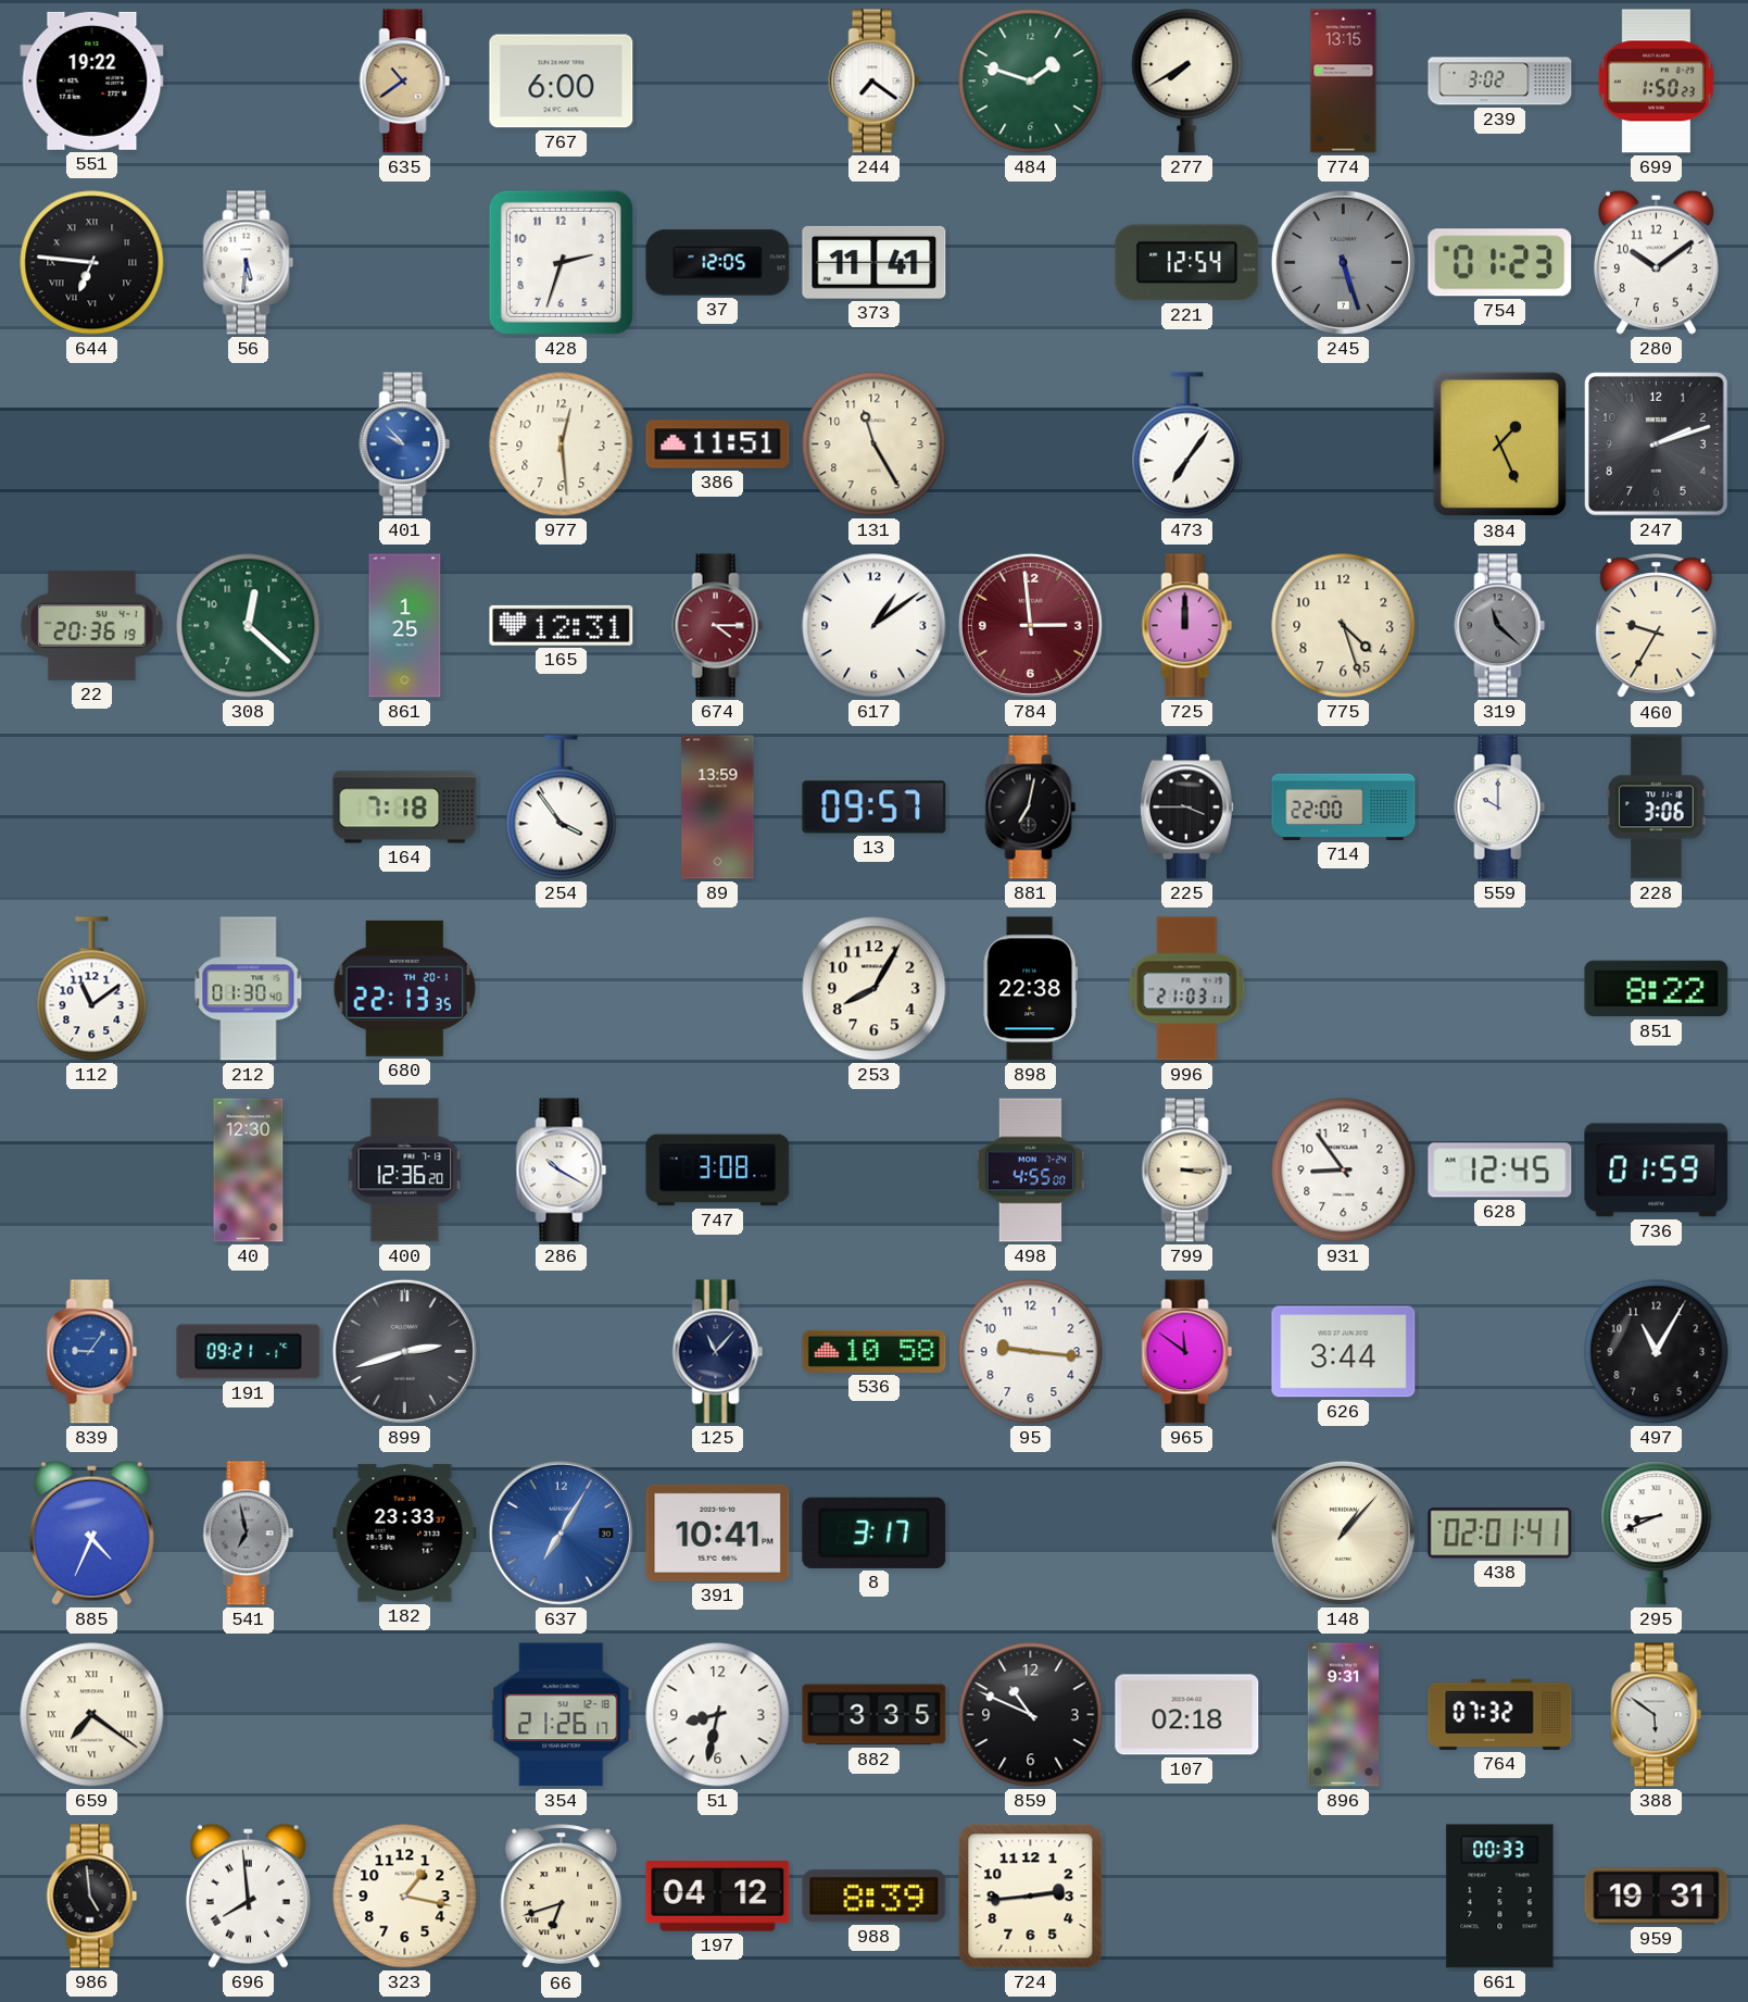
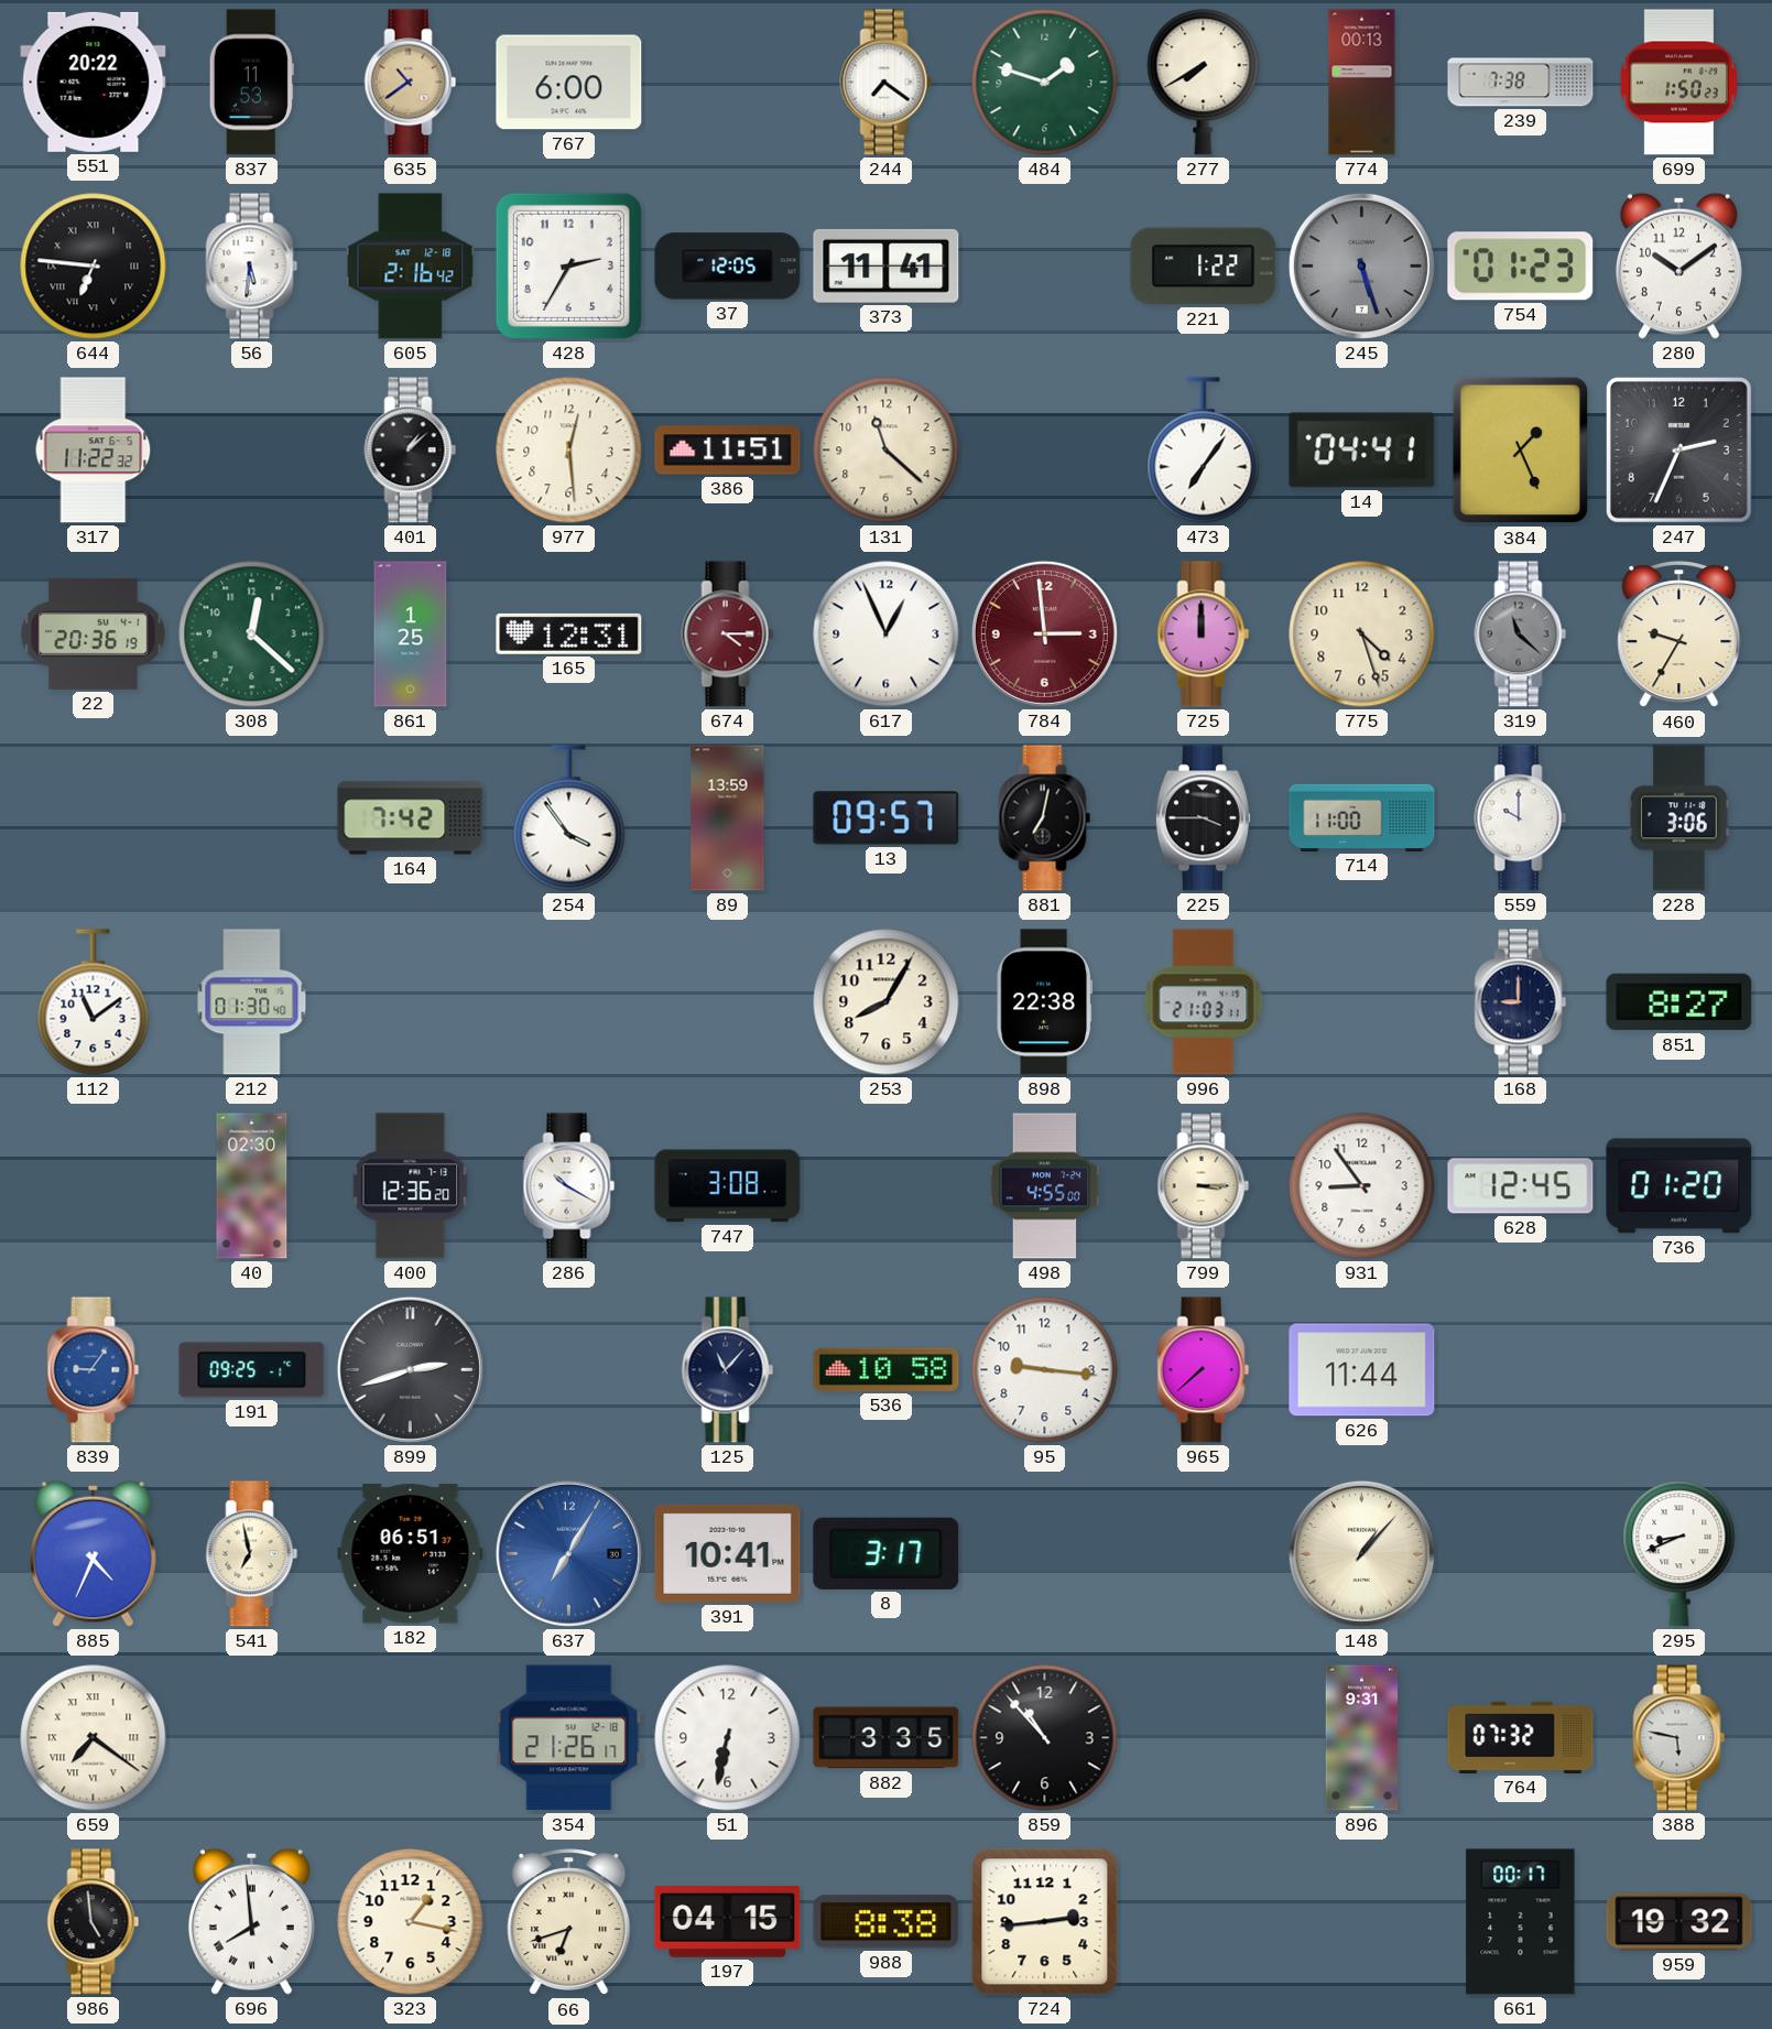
551: 19:22 -> 20:22 (94, 82)
837: none -> 11:53 (251, 83)
774: 13:15 -> 00:13 (1362, 83)
239: 3:02 -> 7:38 (1521, 83)
605: none -> 2:16 (411, 267)
428: 2:33 -> 2:35 (568, 265)
221: 12:54 -> 1:22 (1204, 267)
317: none -> 11:22 (94, 451)
401: 9:53 -> 1:08 (411, 451)
401 dial: blue -> black (411, 451)
131: 11:25 -> 11:22 (887, 451)
14: none -> 04:41 (1362, 451)
247: 2:12 -> 2:34 (1679, 451)
617: 1:09 -> 12:56 (887, 634)
164: 7:18 -> 7:42 (411, 818)
714: 22:00 -> 11:00 (1362, 817)
680: 22:13 -> none (404, 988)
168: none -> 9:00 (1521, 1002)
851: 8:22 -> 8:27 (1679, 1002)
40: 12:30 -> 02:30 (252, 1186)
736: 01:59 -> 01:20 (1679, 1186)
191: 09:21 -> 09:25 (252, 1370)
965: 11:51 -> 7:38 (1204, 1370)
626: 3:44 -> 11:44 (1362, 1370)
497: 11:05 -> none (1657, 1352)
541 dial: grey -> cream (252, 1554)
182: 23:33 -> 06:51 (411, 1554)
438: 02:01 -> none (1500, 1534)
51: 8:32 -> 6:32 (728, 1738)
859: 10:49 -> 10:53 (1045, 1738)
107: 02:18 -> none (1187, 1715)
388: 5:51 -> 5:47 (1679, 1738)
197: 04:12 -> 04:15 (728, 1922)
988: 8:39 -> 8:38 (887, 1922)
661: 00:33 -> 00:17 (1521, 1922)
959: 19:31 -> 19:32 (1679, 1922)
